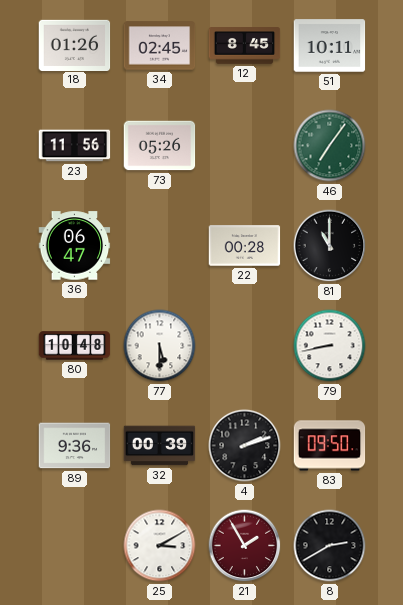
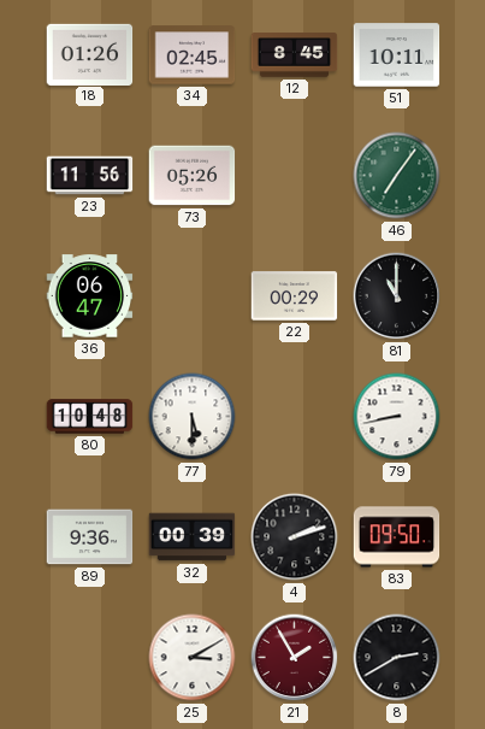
22: 00:28 -> 00:29 (295, 296)
